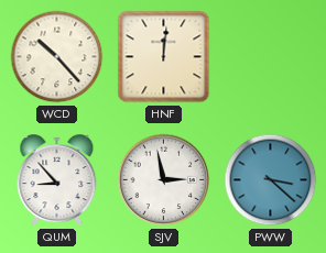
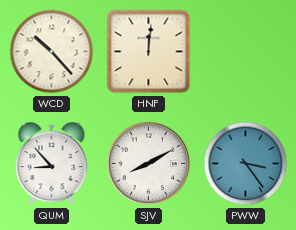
SJV: 2:58 -> 8:10 (149, 164)
PWW: 3:22 -> 3:24 (246, 164)
